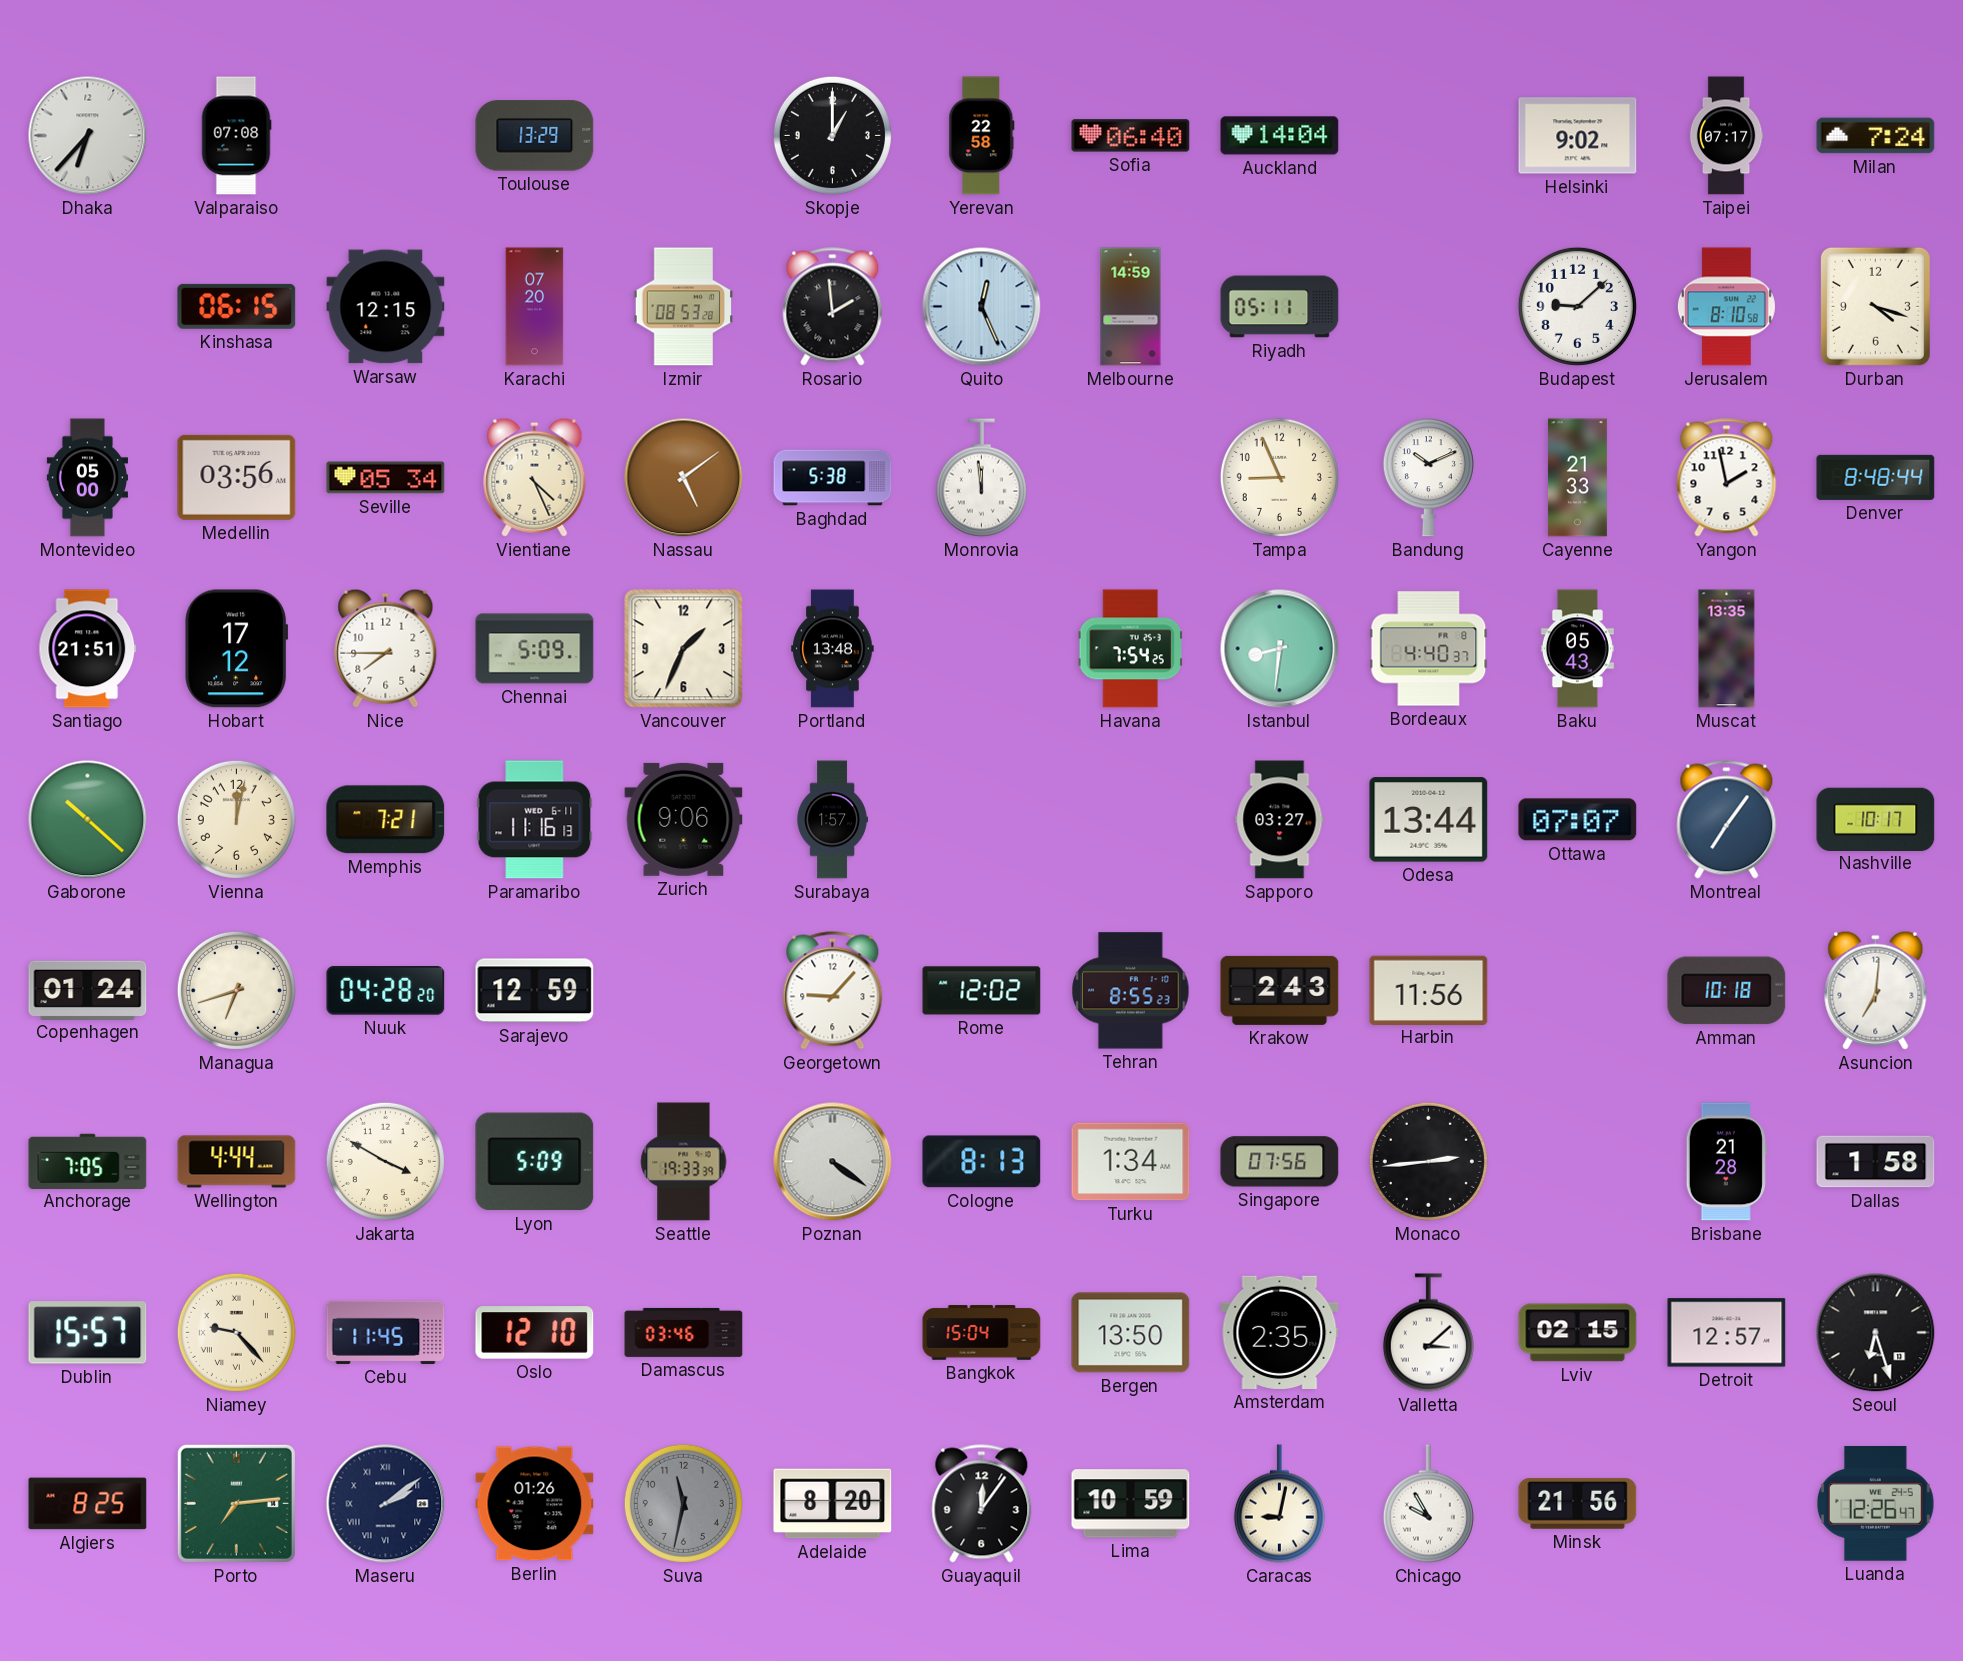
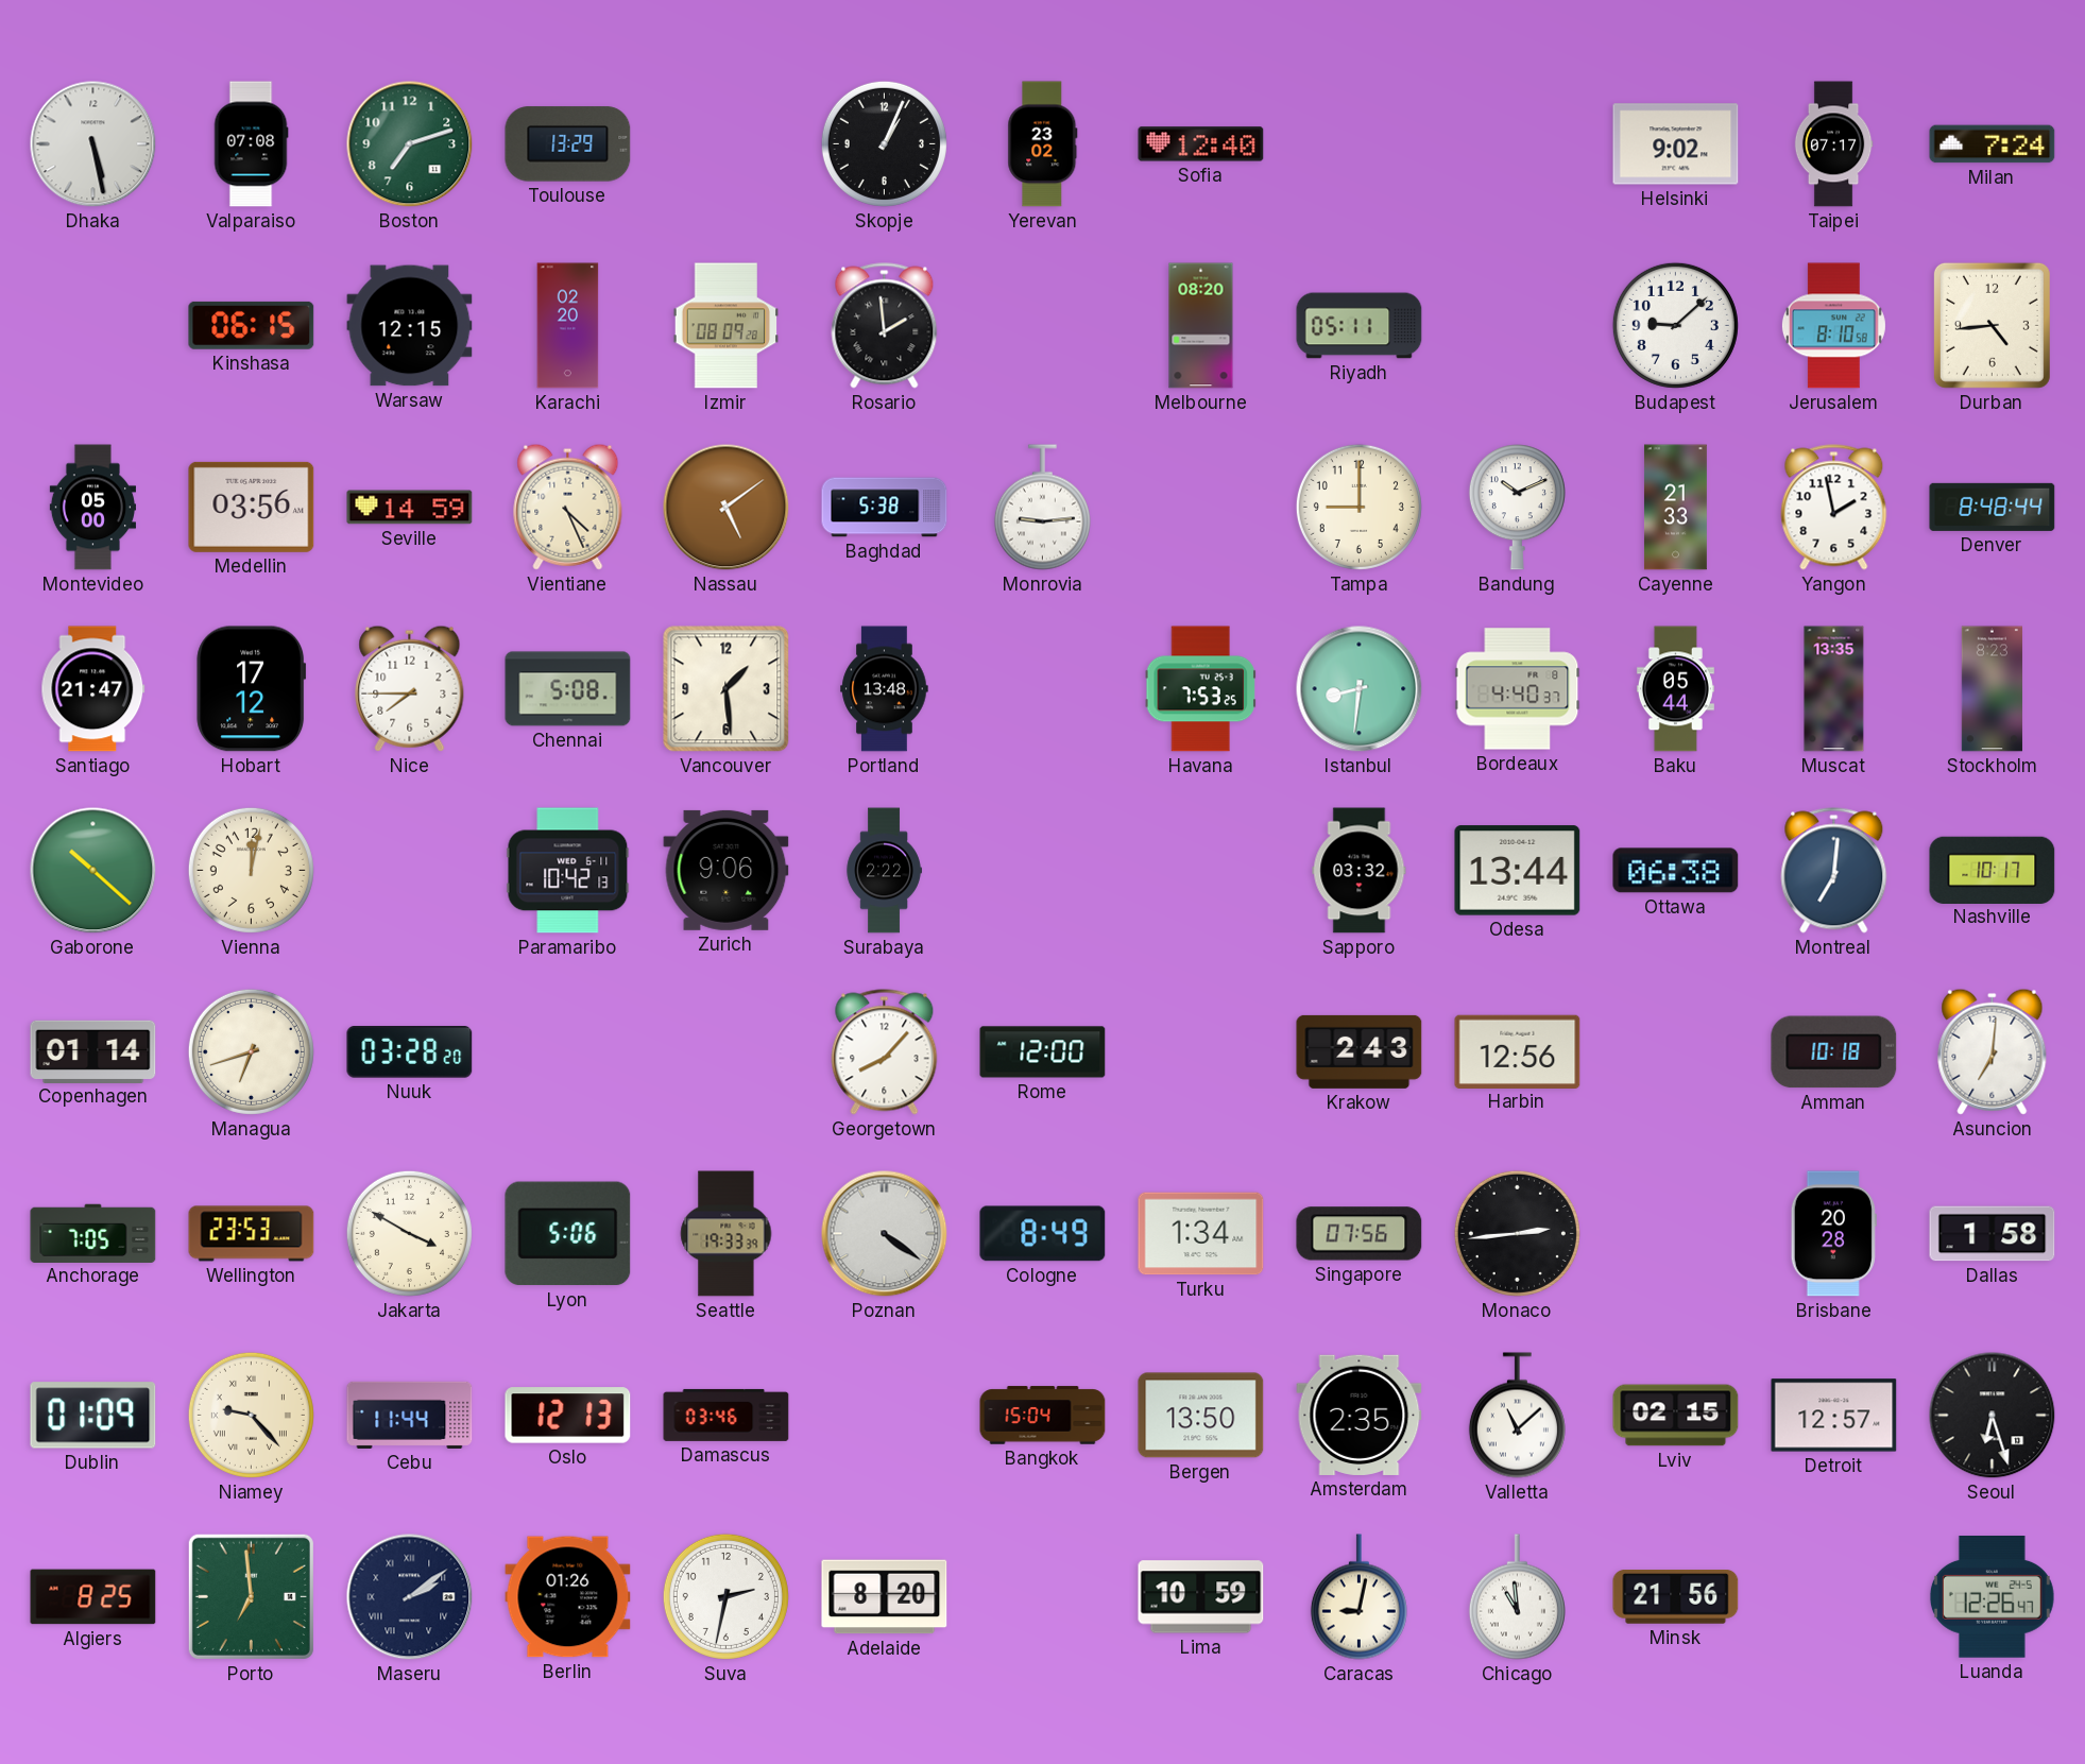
Dhaka: 6:37 -> 5:28 (93, 144)
Boston: none -> 7:12 (410, 144)
Skopje: 1:00 -> 1:04 (884, 143)
Yerevan: 22:58 -> 23:02 (1043, 144)
Sofia: 06:40 -> 12:40 (1201, 144)
Auckland: 14:04 -> none (1280, 136)
Karachi: 07:20 -> 02:20 (568, 326)
Izmir: 08:53 -> 08:09 (727, 326)
Quito: 12:26 -> none (982, 307)
Melbourne: 14:59 -> 08:20 (1201, 326)
Durban: 4:18 -> 4:44 (1992, 325)
Seville: 05:34 -> 14:59 (410, 508)
Monrovia: 11:59 -> 9:14 (1042, 508)
Tampa: 8:56 -> 9:00 (1358, 507)
Santiago: 21:51 -> 21:47 (93, 689)
Chennai: 5:09 -> 5:08 (568, 689)
Vancouver: 1:34 -> 1:29 (727, 689)
Havana: 7:54 -> 7:53 (1200, 689)
Baku: 05:43 -> 05:44 (1675, 689)
Stockholm: none -> 8:23 (1992, 689)
Memphis: 7:21 -> none (386, 820)
Paramaribo: 11:16 -> 10:42 (568, 871)
Surabaya: 1:57 -> 2:22 (884, 871)
Sapporo: 03:27 -> 03:32 (1360, 871)
Ottawa: 07:07 -> 06:38 (1676, 871)
Montreal: 7:06 -> 7:01 (1834, 871)
Copenhagen: 01:24 -> 01:14 (93, 1051)
Nuuk: 04:28 -> 03:28 (410, 1052)
Sarajevo: 12:59 -> none (535, 991)
Georgetown: 9:07 -> 8:07 (885, 1052)
Rome: 12:02 -> 12:00 (1043, 1052)
Tehran: 8:55 -> none (1131, 991)
Harbin: 11:56 -> 12:56 (1518, 1051)
Wellington: 4:44 -> 23:53 (252, 1234)
Lyon: 5:09 -> 5:06 (568, 1234)
Cologne: 8:13 -> 8:49 (1043, 1234)
Brisbane: 21:28 -> 20:28 (1833, 1234)
Dublin: 15:57 -> 01:09 (93, 1416)
Cebu: 11:45 -> 11:44 (410, 1415)
Oslo: 12:10 -> 12:13 (568, 1416)
Valletta: 3:08 -> 11:08 (1517, 1416)
Porto: 7:14 -> 6:59 (251, 1596)
Suva: 11:32 -> 2:32 (725, 1596)
Suva dial: grey -> white (725, 1596)
Guayaquil: 12:06 -> none (982, 1504)
Chicago: 9:55 -> 10:59 (1517, 1597)
